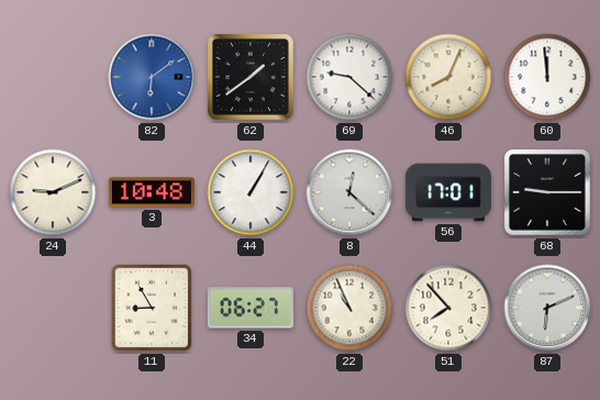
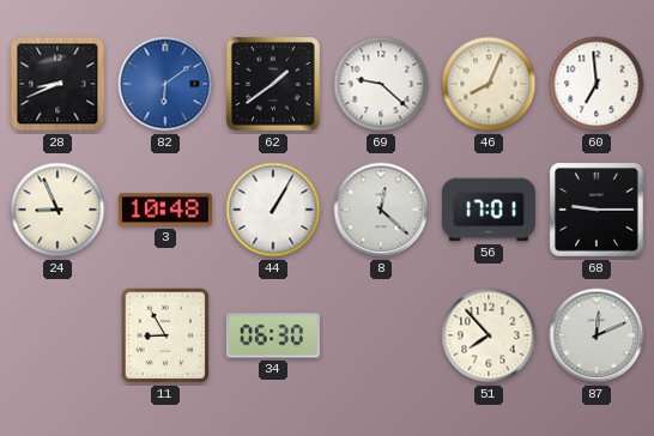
28: none -> 8:41 (57, 84)
60: 11:59 -> 6:59 (597, 84)
24: 9:11 -> 8:56 (57, 210)
34: 06:27 -> 06:30 (273, 335)
22: 10:56 -> none (349, 308)
87: 6:11 -> 12:11 (597, 335)
